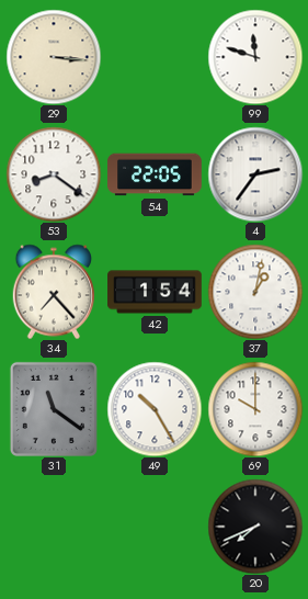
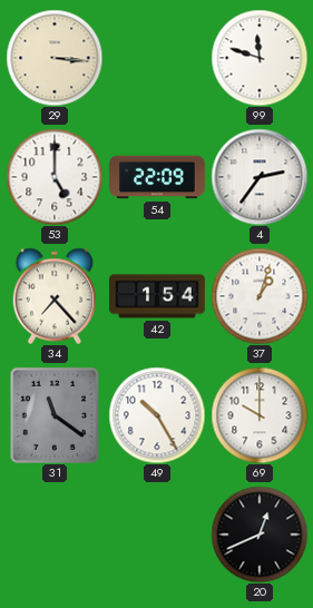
53: 8:21 -> 5:00 (55, 177)
54: 22:05 -> 22:09 (157, 177)
37: 1:02 -> 1:03 (260, 296)
20: 7:41 -> 12:41 (260, 535)
